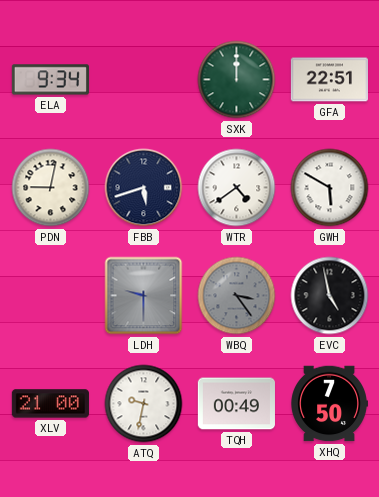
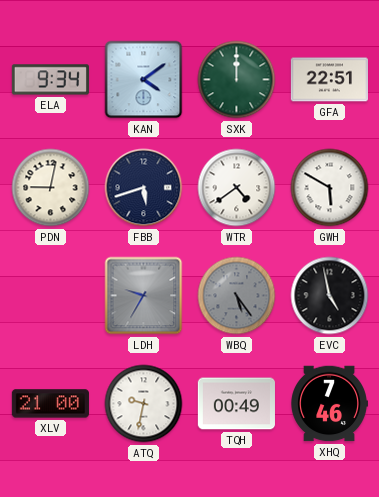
KAN: none -> 4:09 (144, 80)
LDH: 9:30 -> 9:35 (144, 296)
WBQ: 3:24 -> 5:24 (237, 296)
XHQ: 7:50 -> 7:46 (329, 404)
